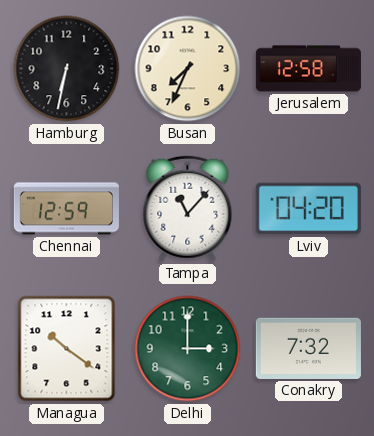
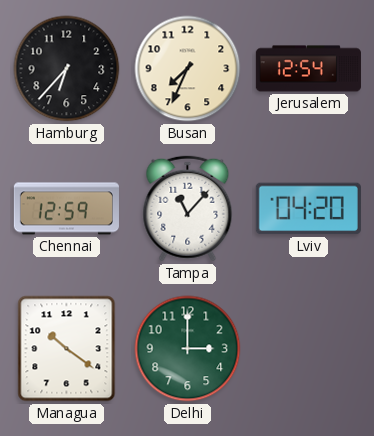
Hamburg: 6:32 -> 6:37 (67, 69)
Jerusalem: 12:58 -> 12:54 (308, 69)
Conakry: 7:32 -> none (308, 348)
